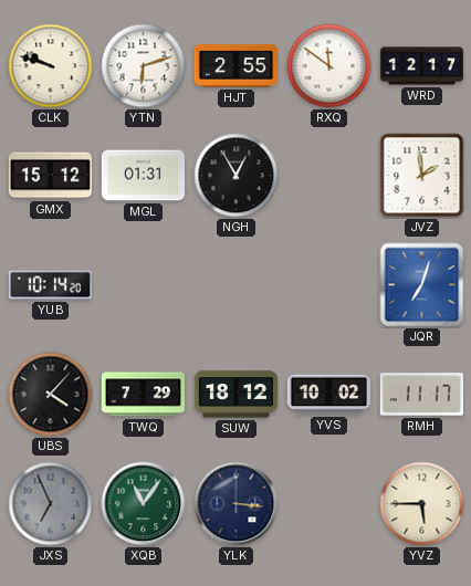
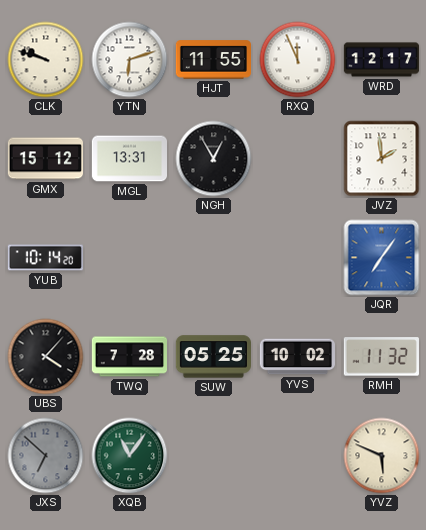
HJT: 2:55 -> 11:55 (213, 60)
RXQ: 11:51 -> 11:56 (298, 60)
MGL: 01:31 -> 13:31 (129, 159)
JQR: 7:03 -> 7:06 (382, 258)
TWQ: 7:29 -> 7:28 (129, 357)
SUW: 18:12 -> 05:25 (213, 357)
RMH: 11:17 -> 11:32 (381, 357)
JXS: 6:56 -> 6:52 (46, 456)
YLK: 3:16 -> none (237, 504)
YVZ: 5:45 -> 5:49 (382, 456)
